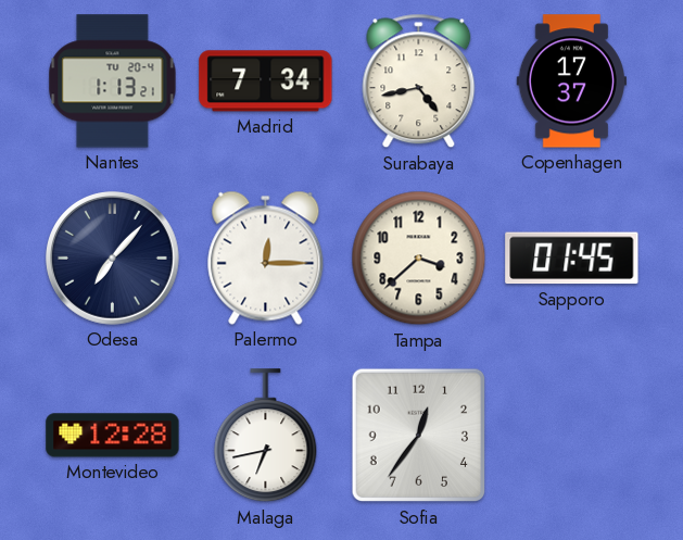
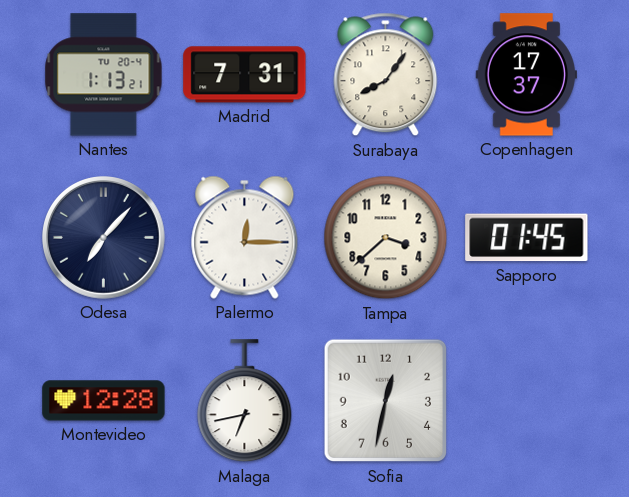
Madrid: 7:34 -> 7:31 (245, 75)
Surabaya: 4:43 -> 8:06 (386, 75)
Sofia: 12:36 -> 12:32 (386, 401)
